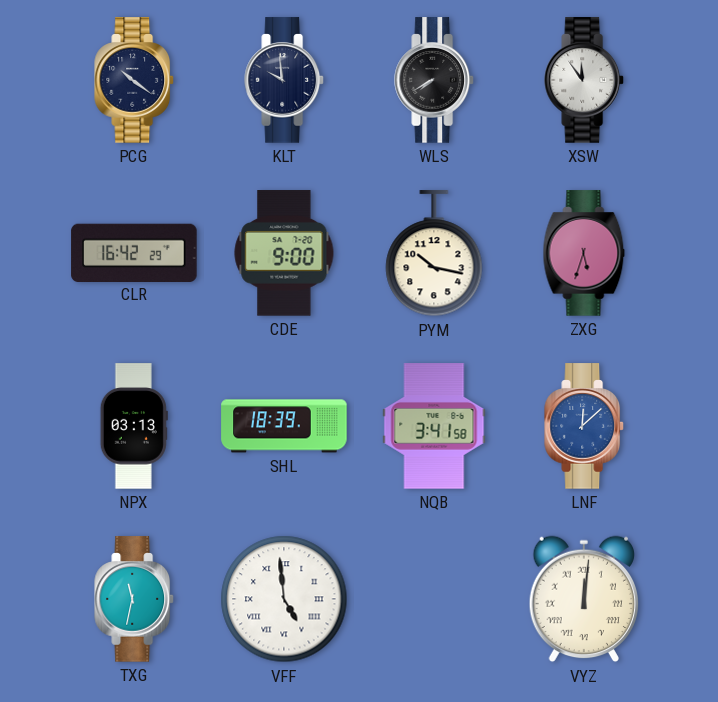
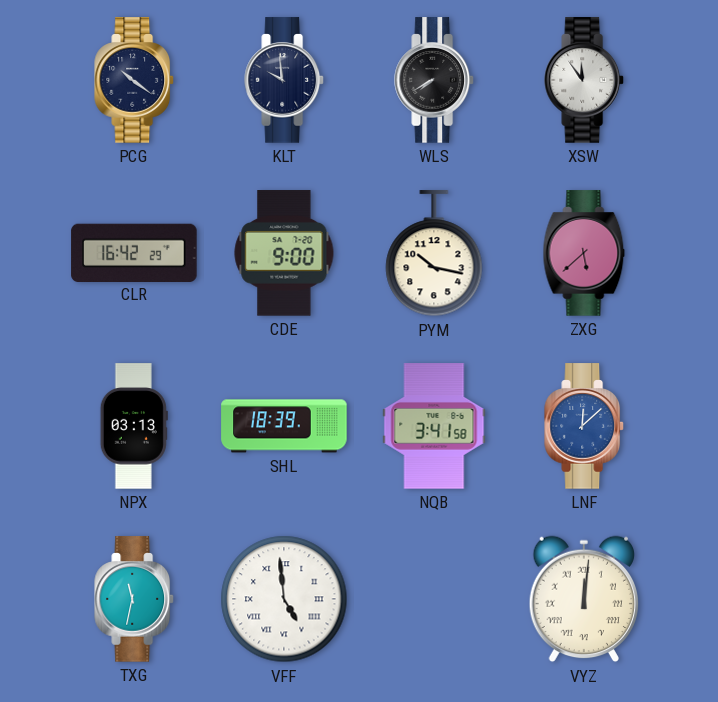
ZXG: 5:33 -> 5:38 (584, 253)
